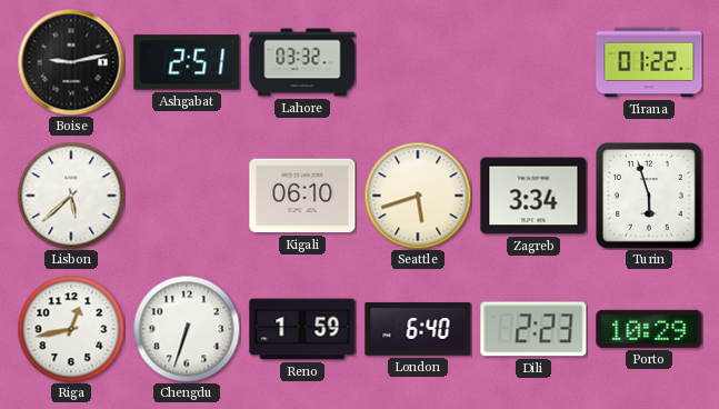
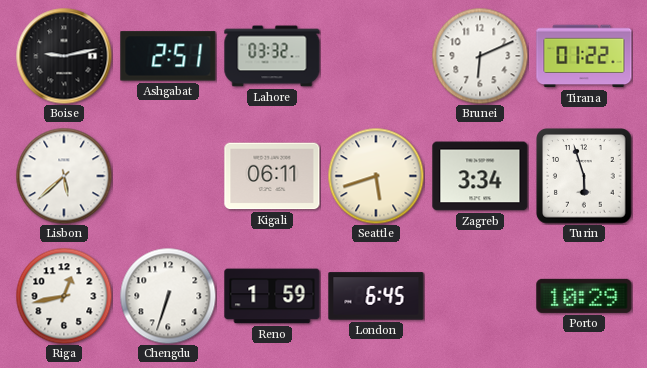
Brunei: none -> 6:11 (480, 56)
Kigali: 06:10 -> 06:11 (272, 176)
London: 6:40 -> 6:45 (376, 296)
Dili: 2:23 -> none (533, 329)
